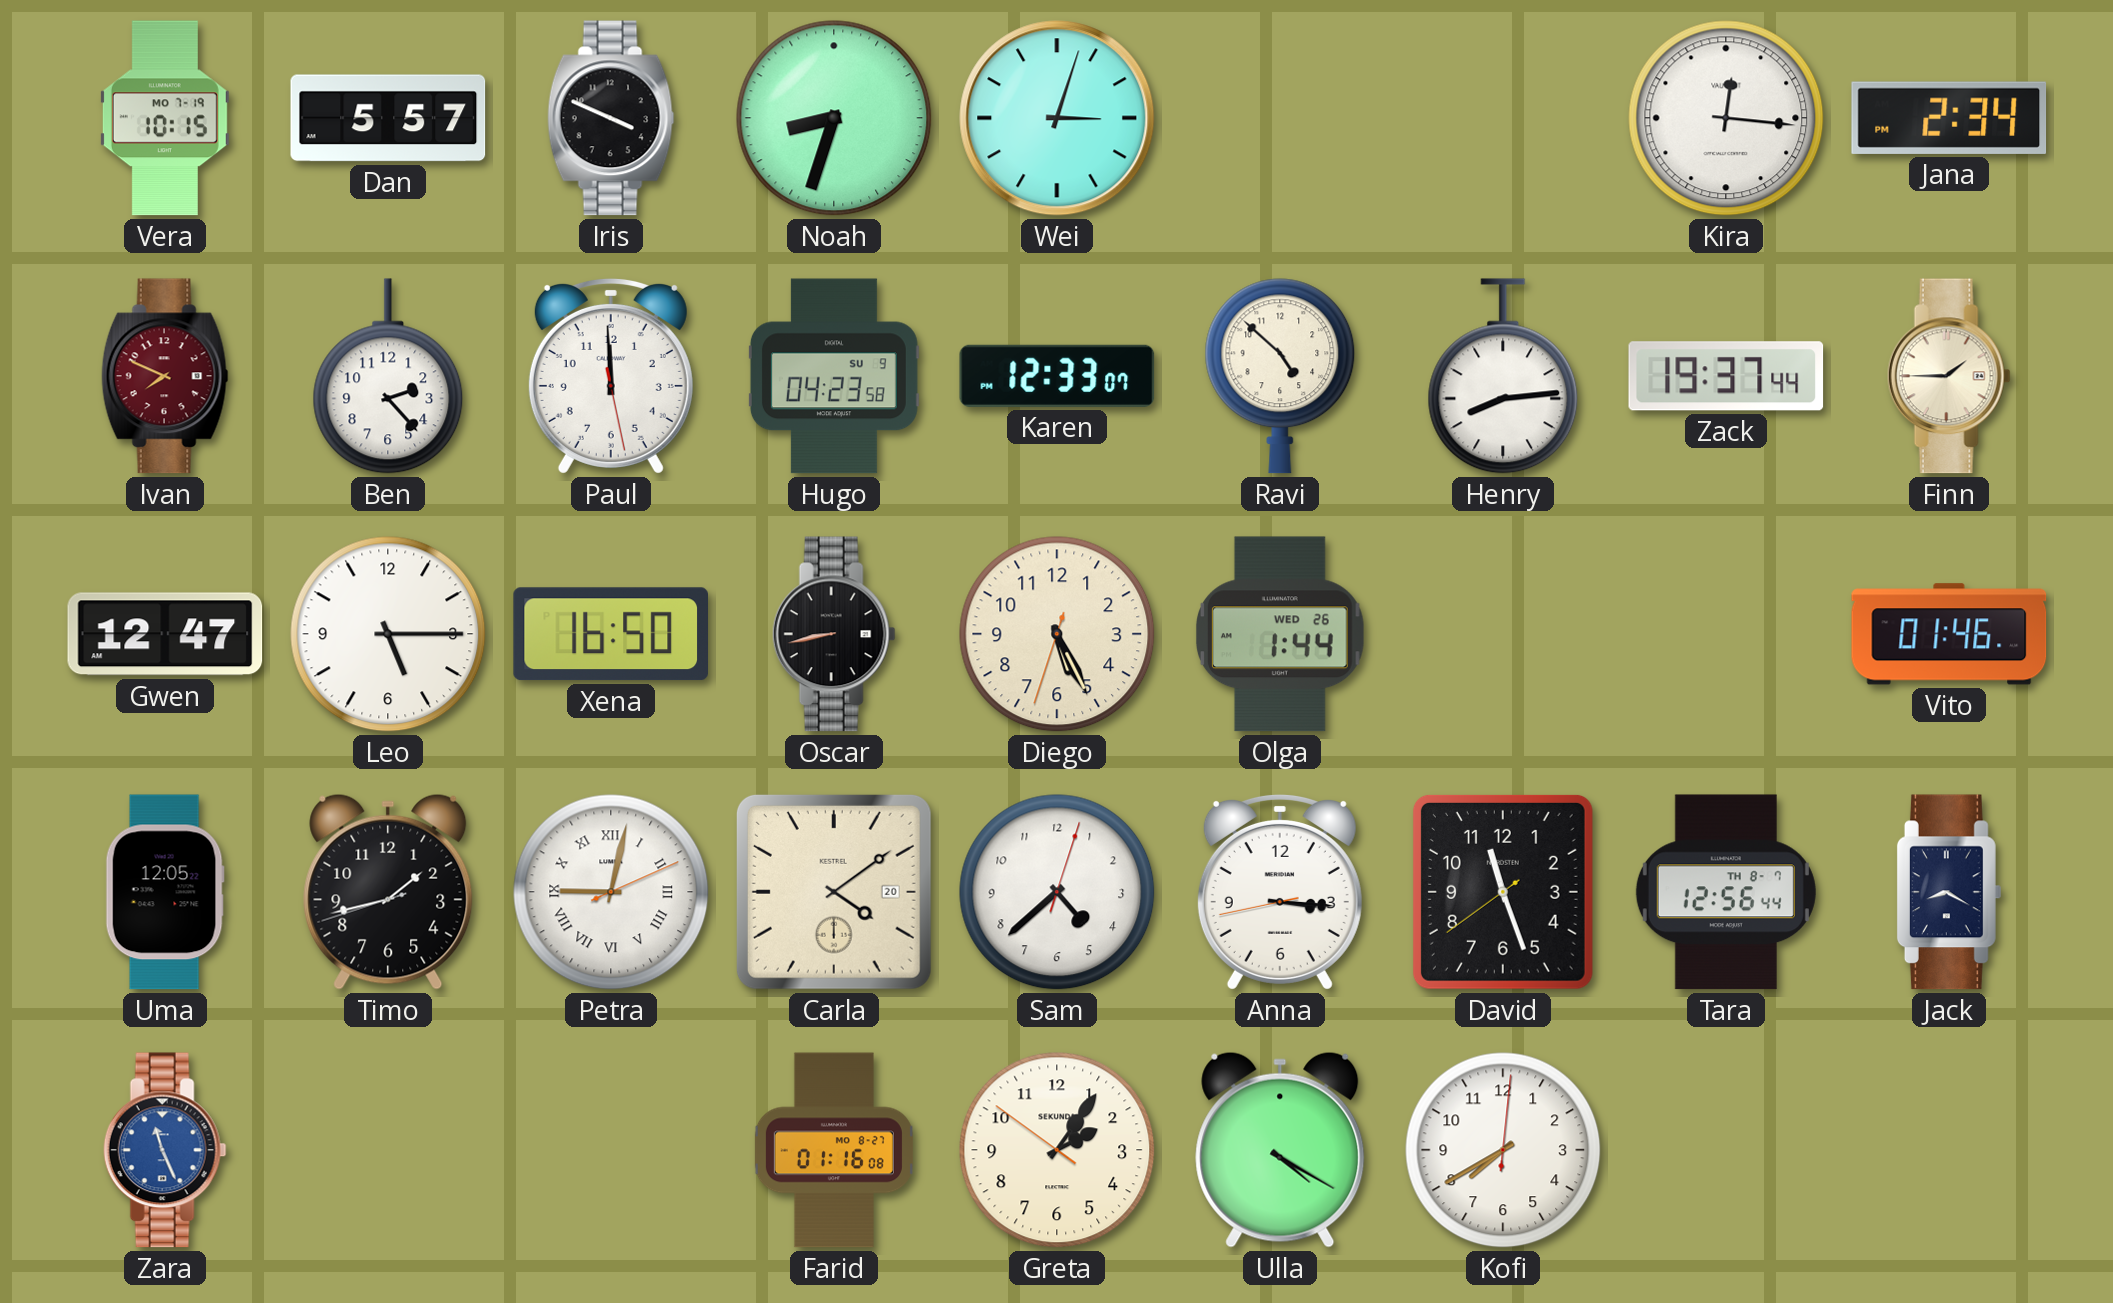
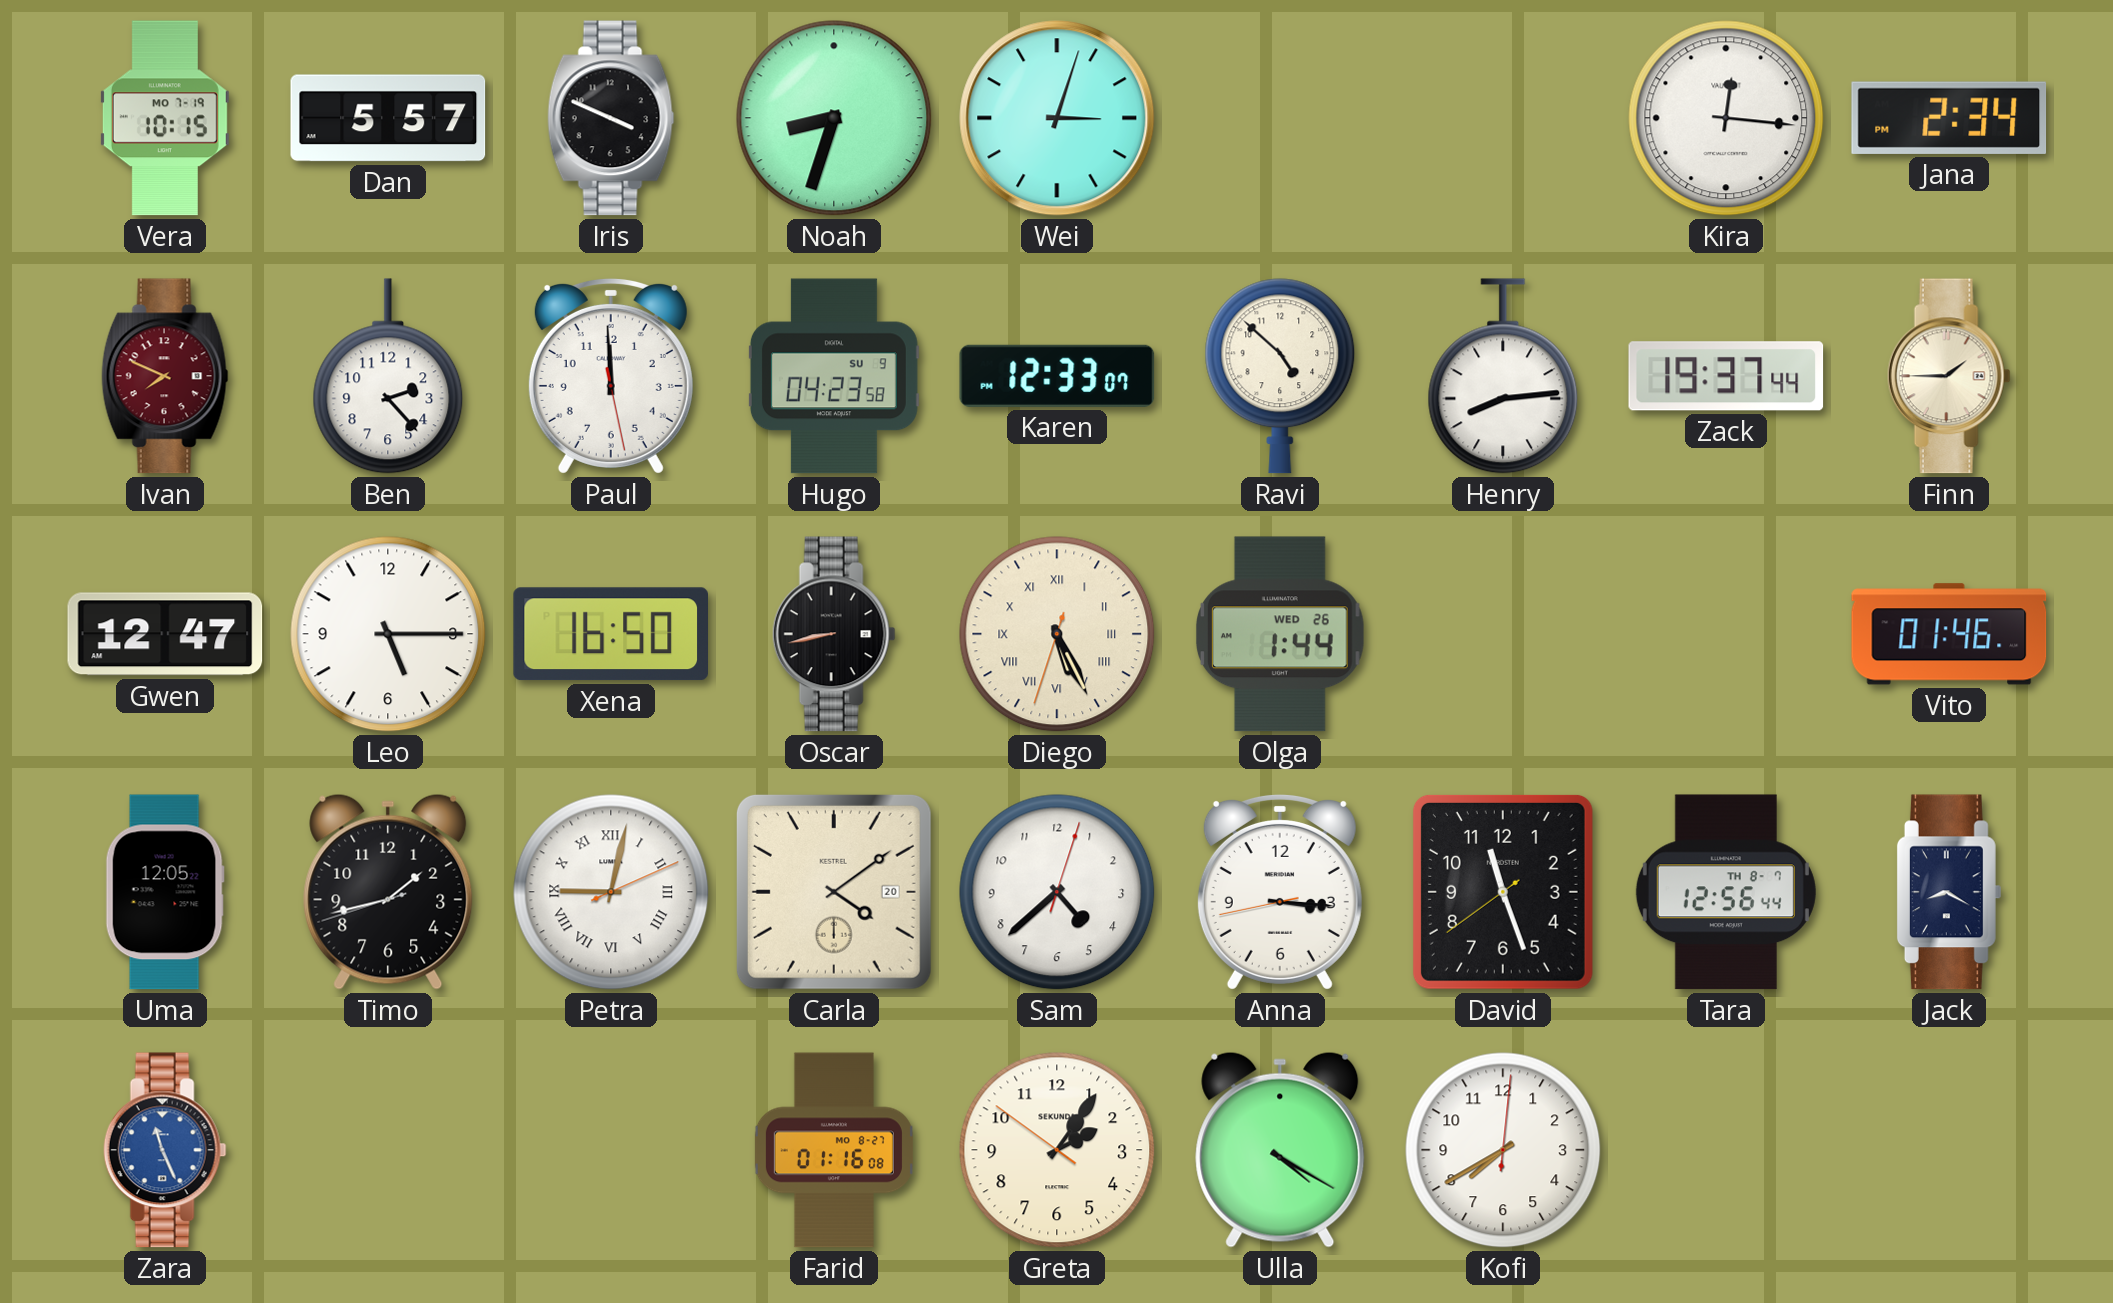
Diego numerals: Arabic -> Roman (1057, 634)
